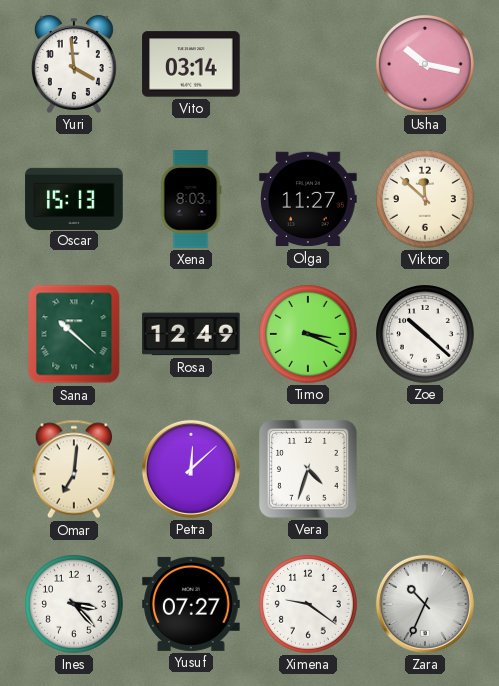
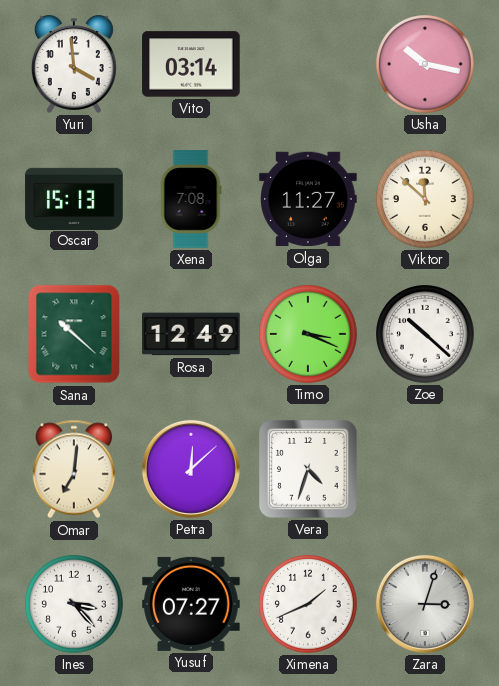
Xena: 8:03 -> 7:08 (191, 199)
Ximena: 9:21 -> 1:41 (309, 605)
Zara: 10:34 -> 3:03 (425, 604)
